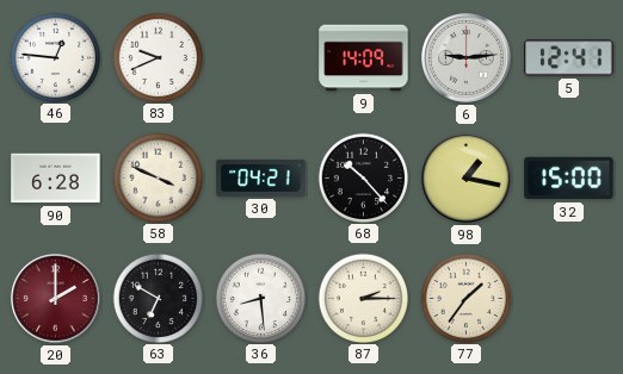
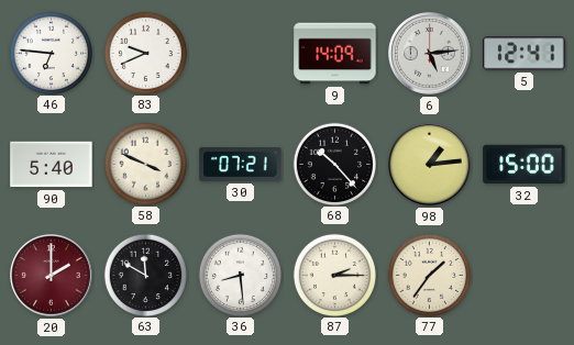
46: 12:46 -> 6:46 (51, 53)
6: 9:14 -> 5:14 (430, 54)
90: 6:28 -> 5:40 (52, 165)
30: 04:21 -> 07:21 (241, 165)
98: 1:17 -> 1:14 (430, 165)
63: 6:50 -> 11:50 (145, 275)
